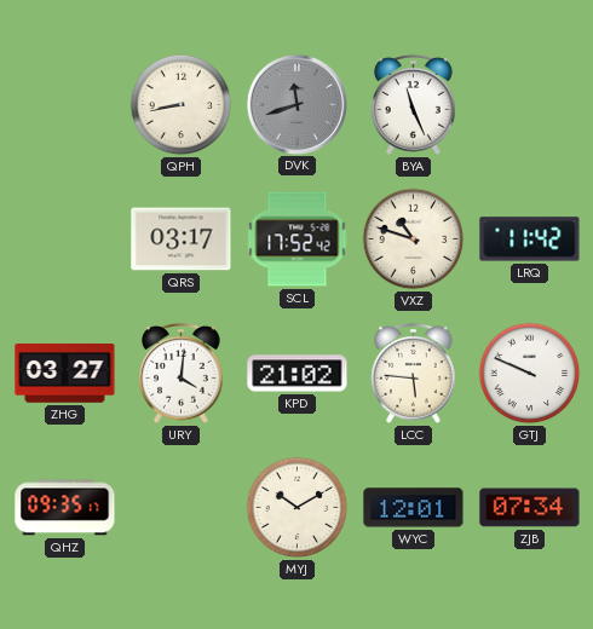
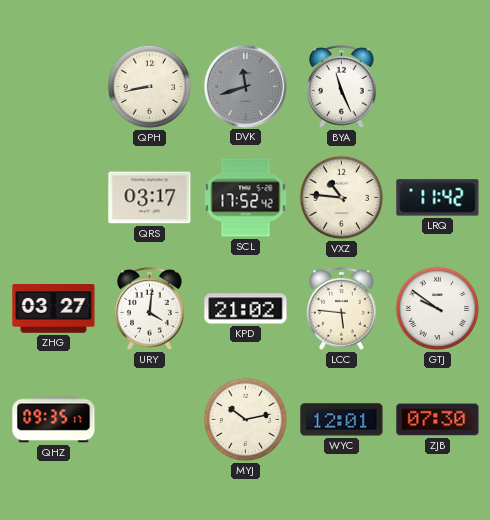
VXZ: 10:48 -> 10:46 (342, 198)
GTJ: 9:49 -> 9:51 (438, 309)
MYJ: 10:10 -> 10:13 (246, 420)
ZJB: 07:34 -> 07:30 (438, 420)
